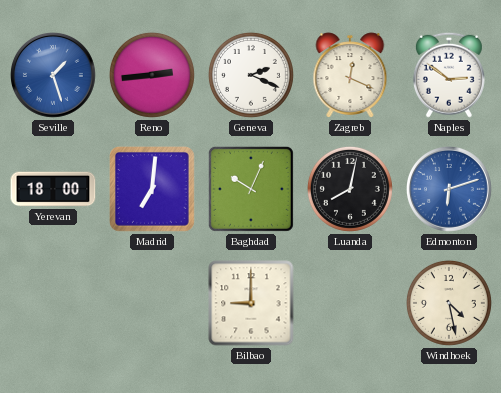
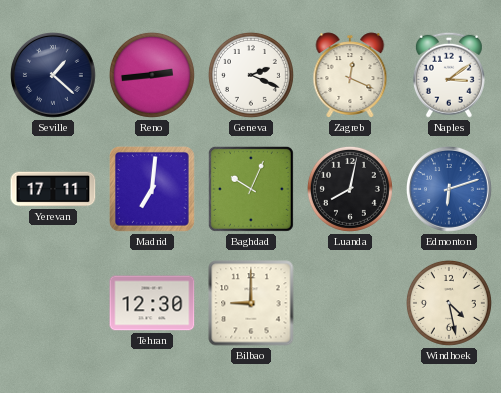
Seville: 1:27 -> 1:22 (54, 76)
Seville dial: blue -> navy (54, 76)
Naples: 2:51 -> 3:09 (449, 75)
Yerevan: 18:00 -> 17:11 (53, 189)
Tehran: none -> 12:30 (152, 303)
